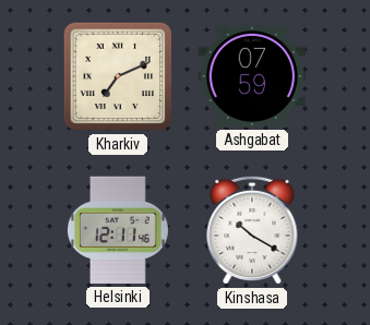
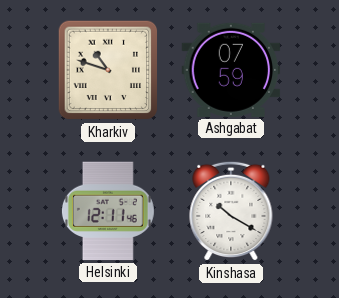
Kharkiv: 7:11 -> 10:48 (108, 70)
